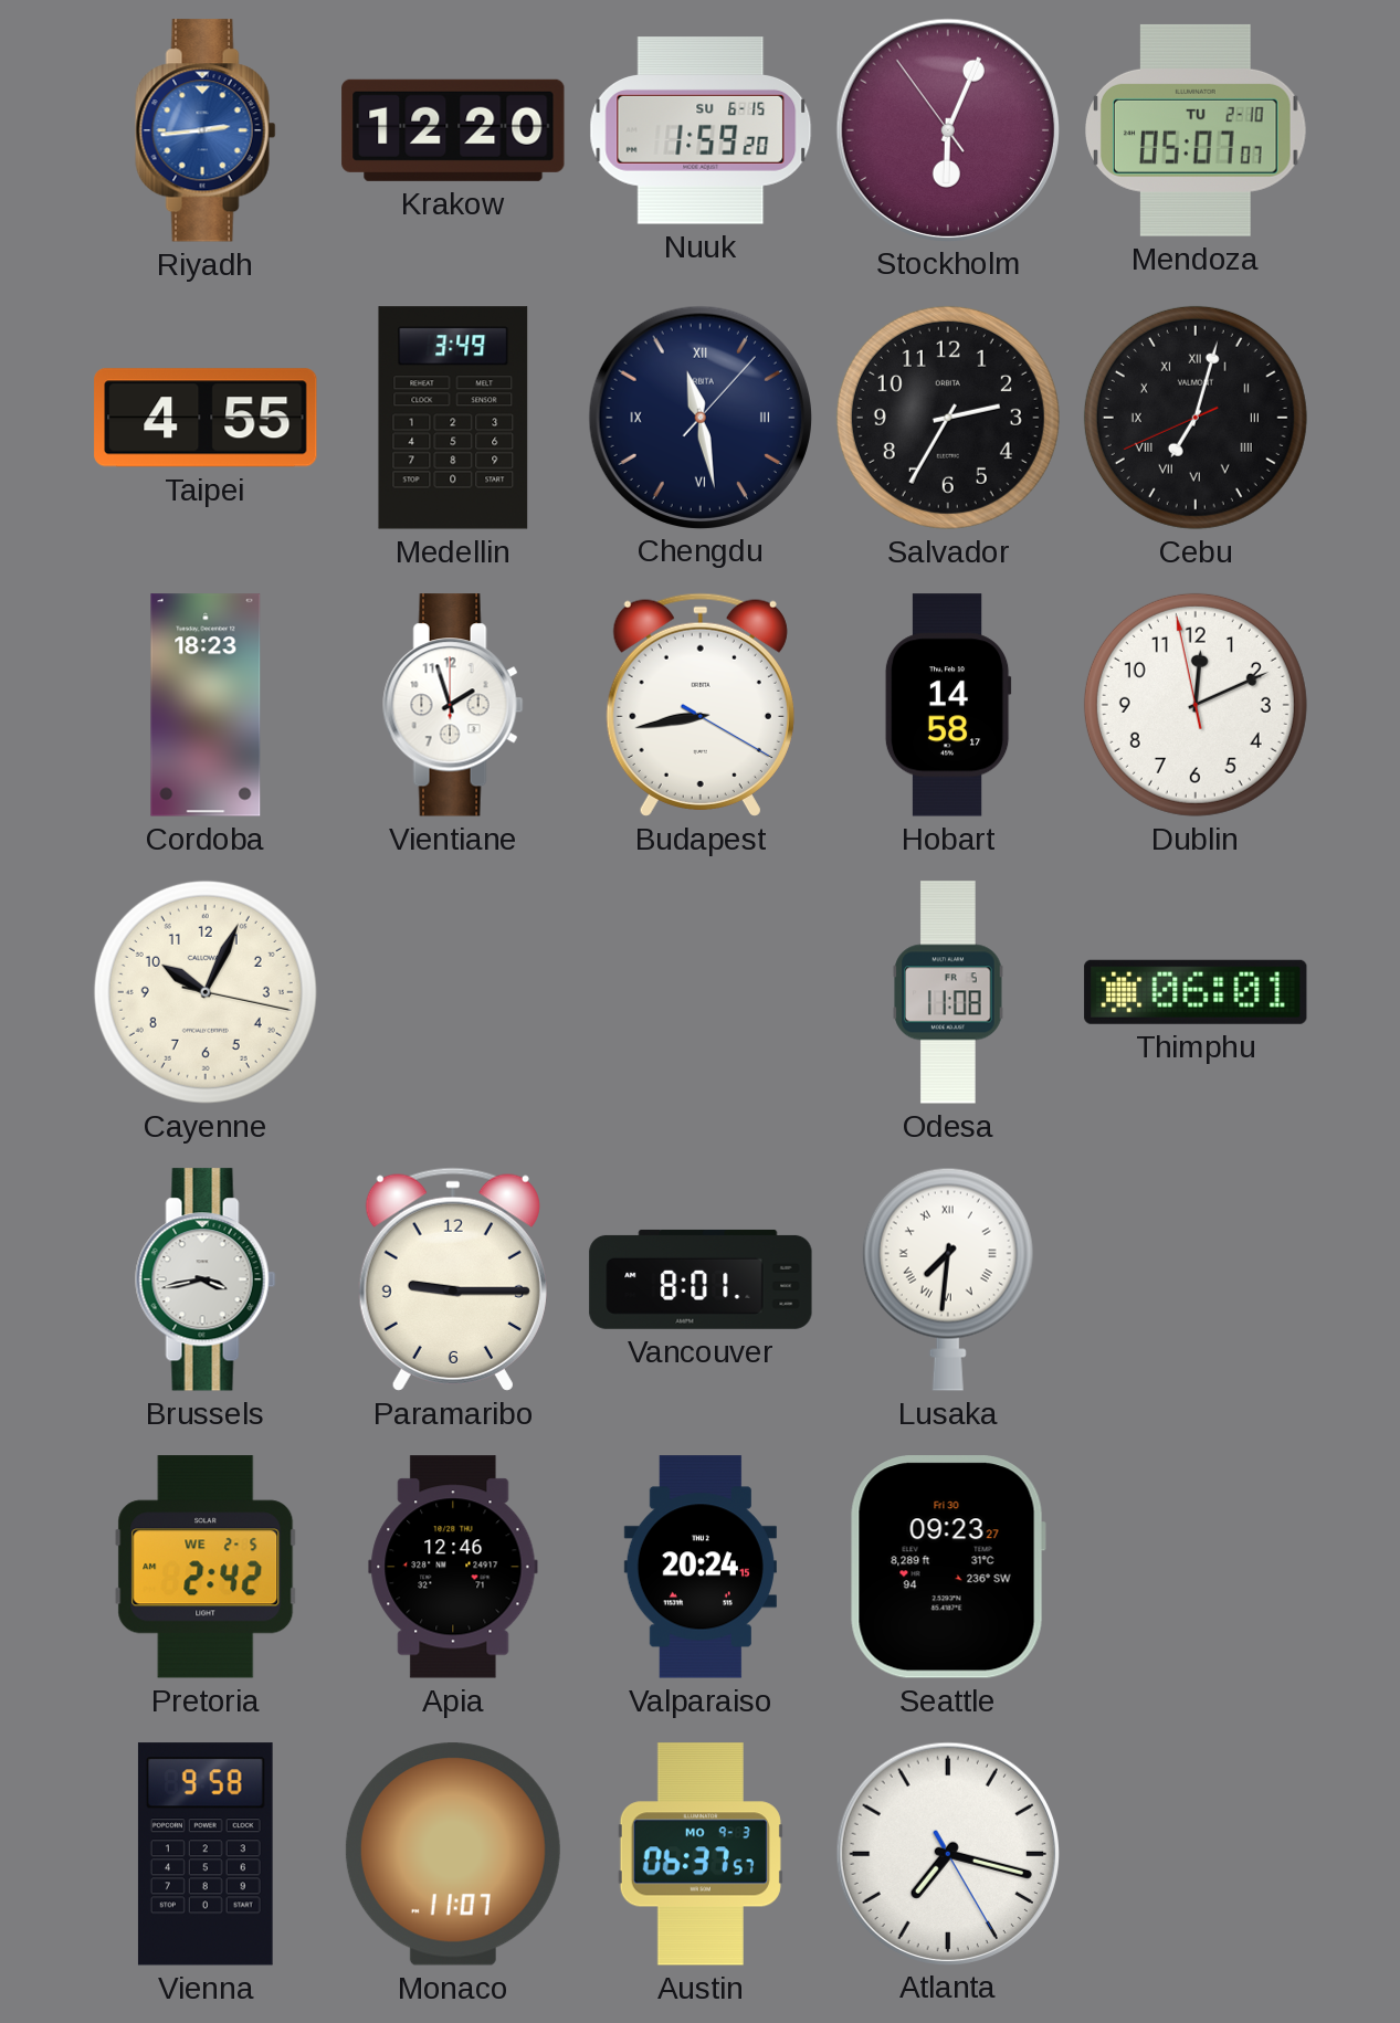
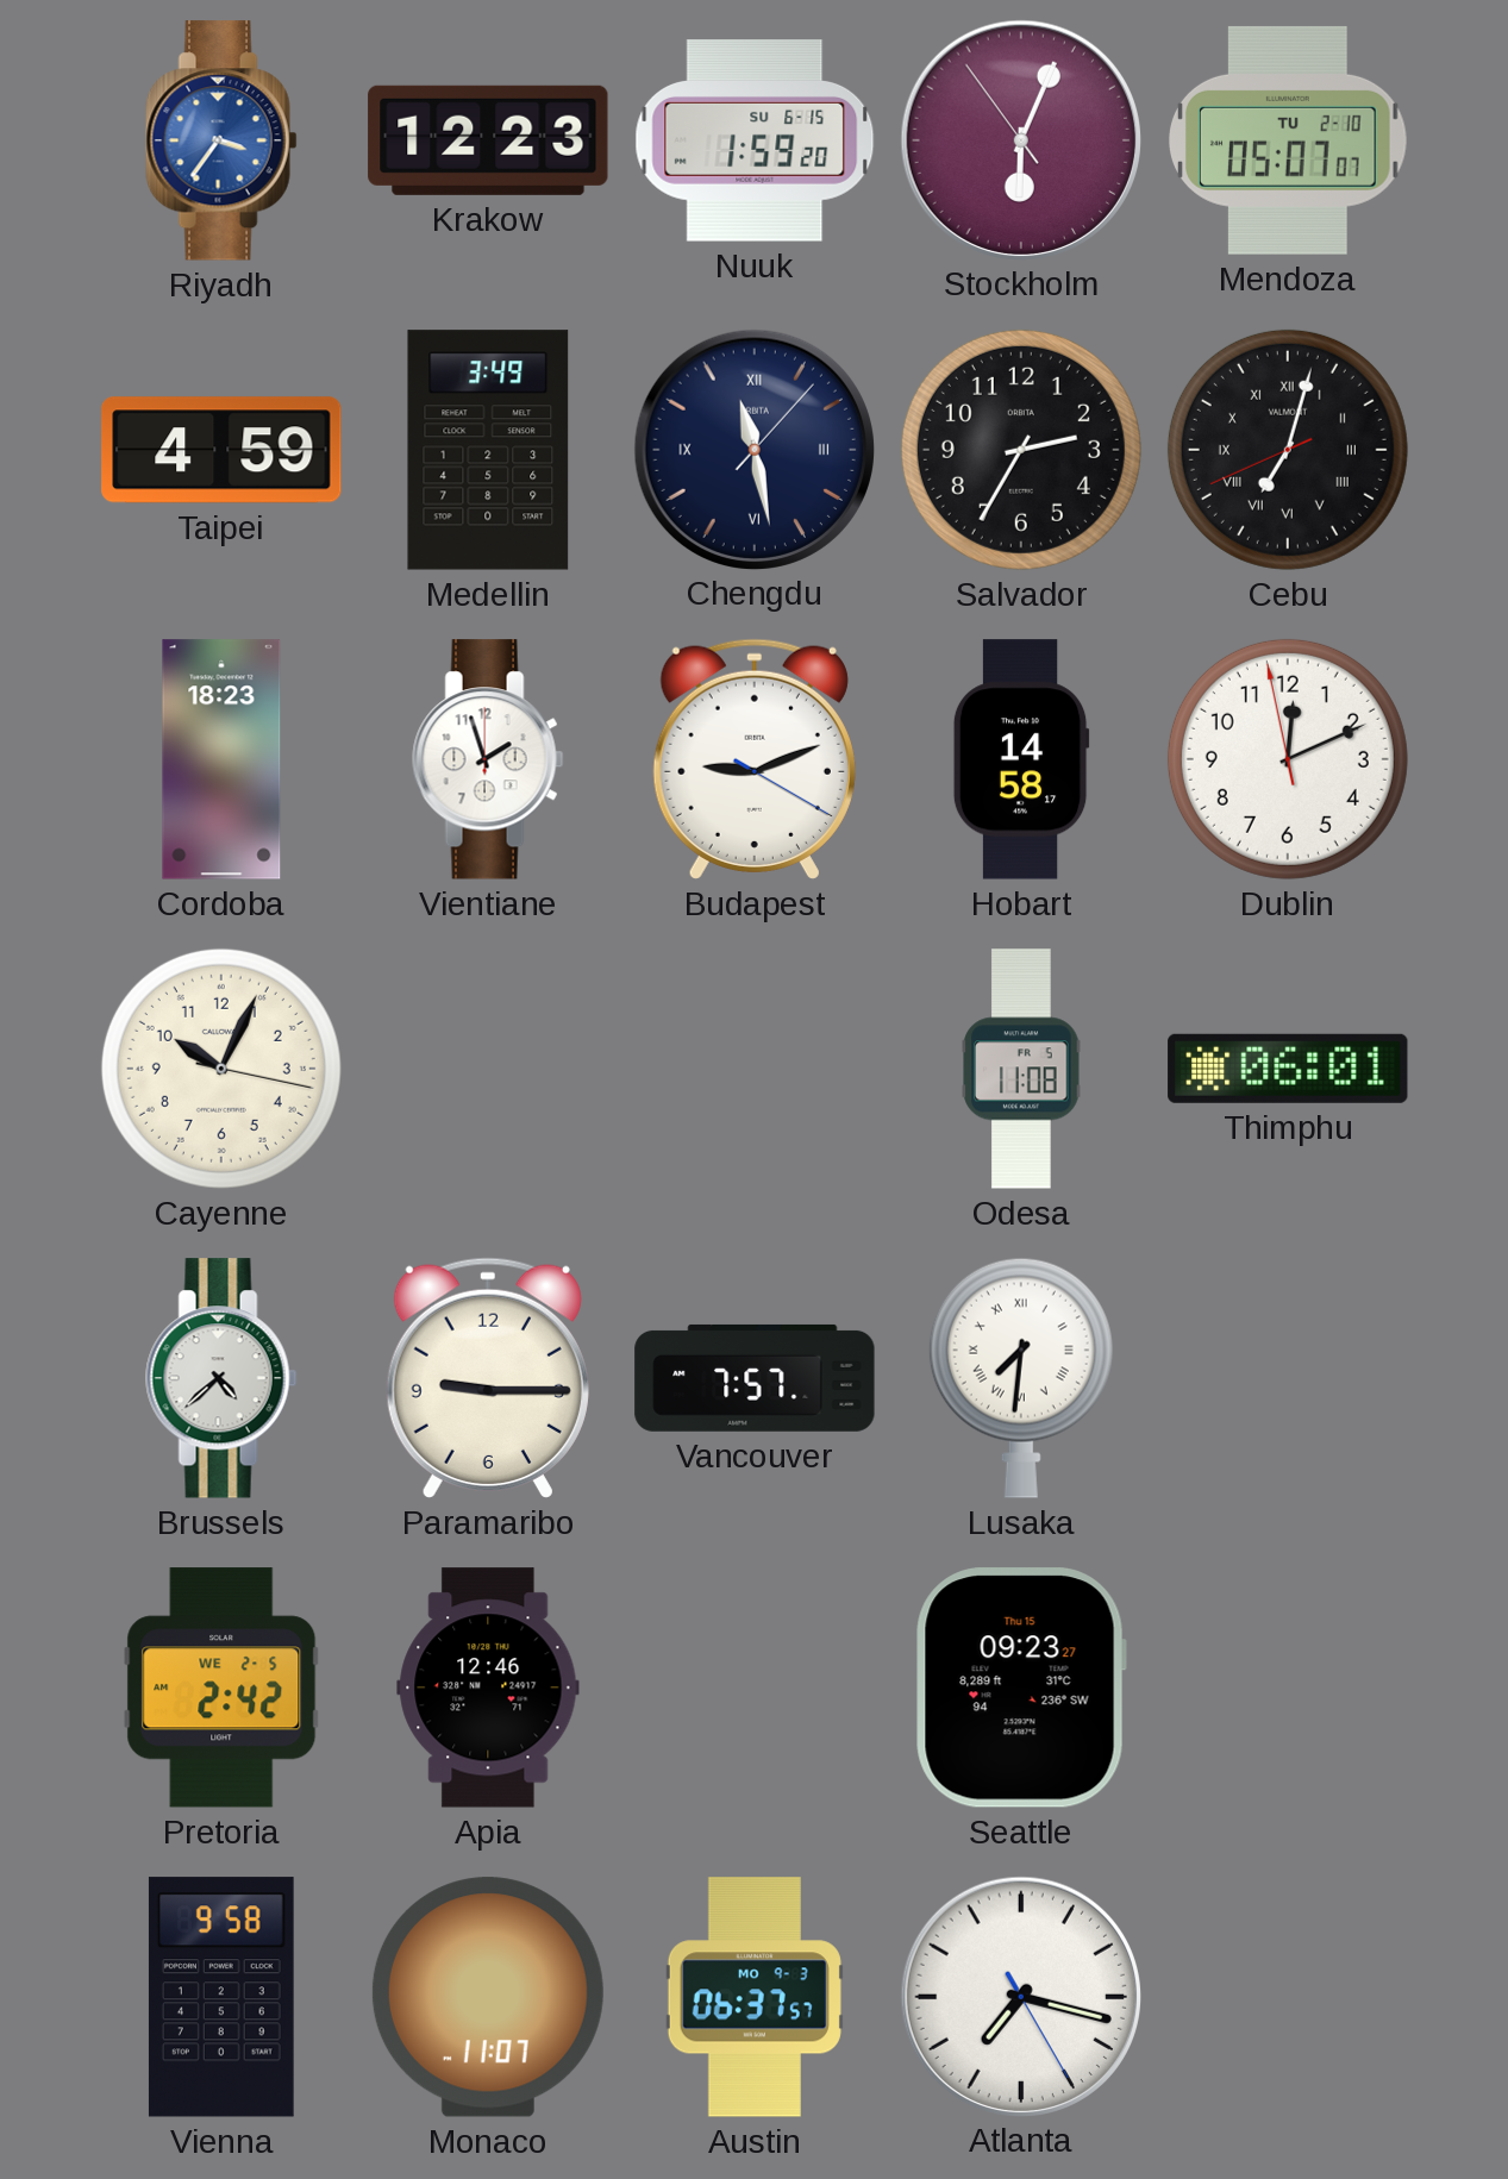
Riyadh: 2:44 -> 3:36 (221, 140)
Krakow: 12:20 -> 12:23 (488, 140)
Taipei: 4:55 -> 4:59 (221, 450)
Budapest: 8:43 -> 9:11 (755, 759)
Brussels: 3:43 -> 4:38 (221, 1378)
Vancouver: 8:01 -> 7:57 (755, 1378)
Valparaiso: 20:24 -> none (701, 1567)
Seattle date: Fri 30 -> Thu 15 (1021, 1688)
